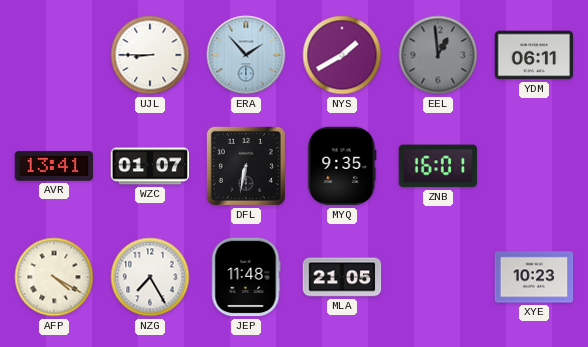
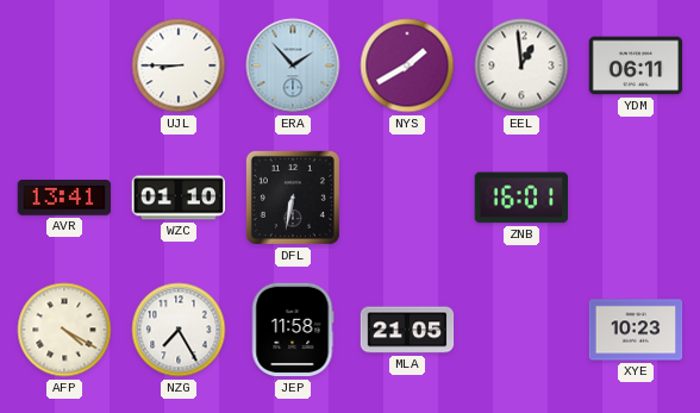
EEL dial: grey -> white (521, 65)
WZC: 01:07 -> 01:10 (179, 198)
MYQ: 9:35 -> none (342, 166)
JEP: 11:48 -> 11:58 (293, 330)
